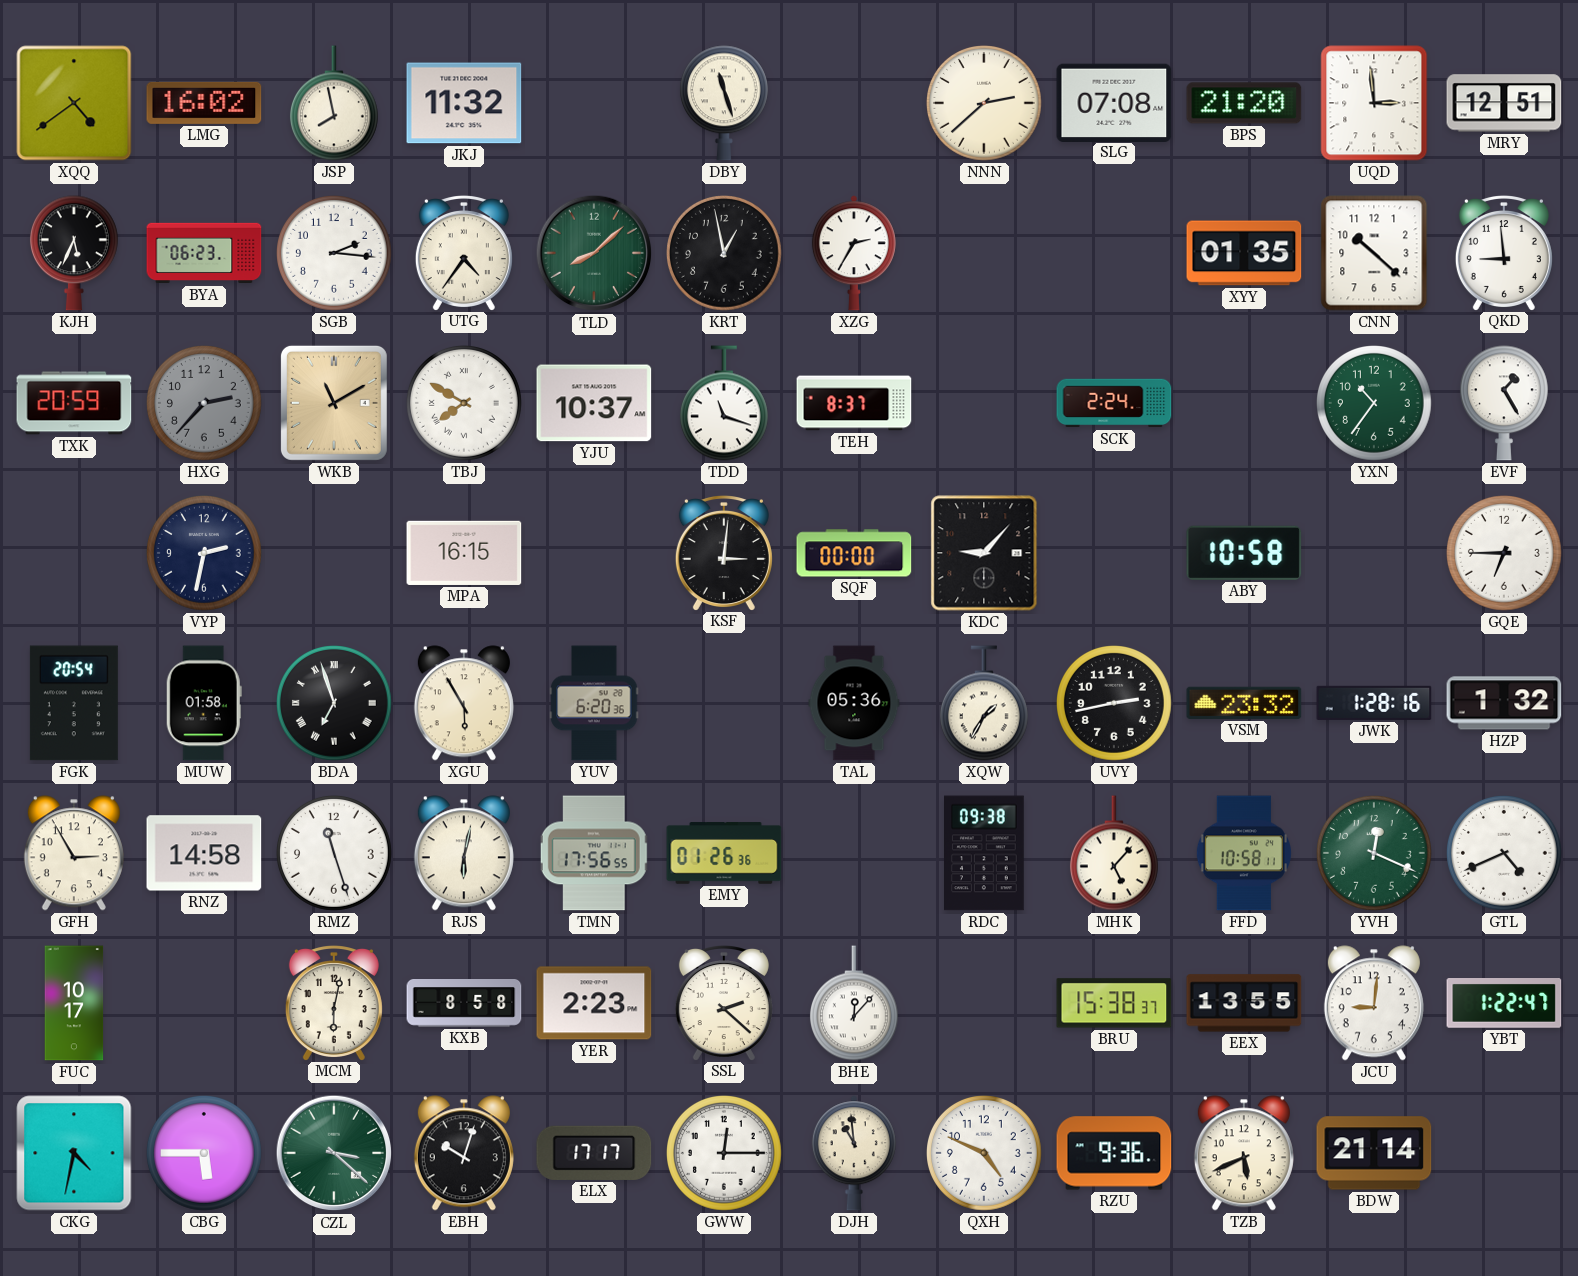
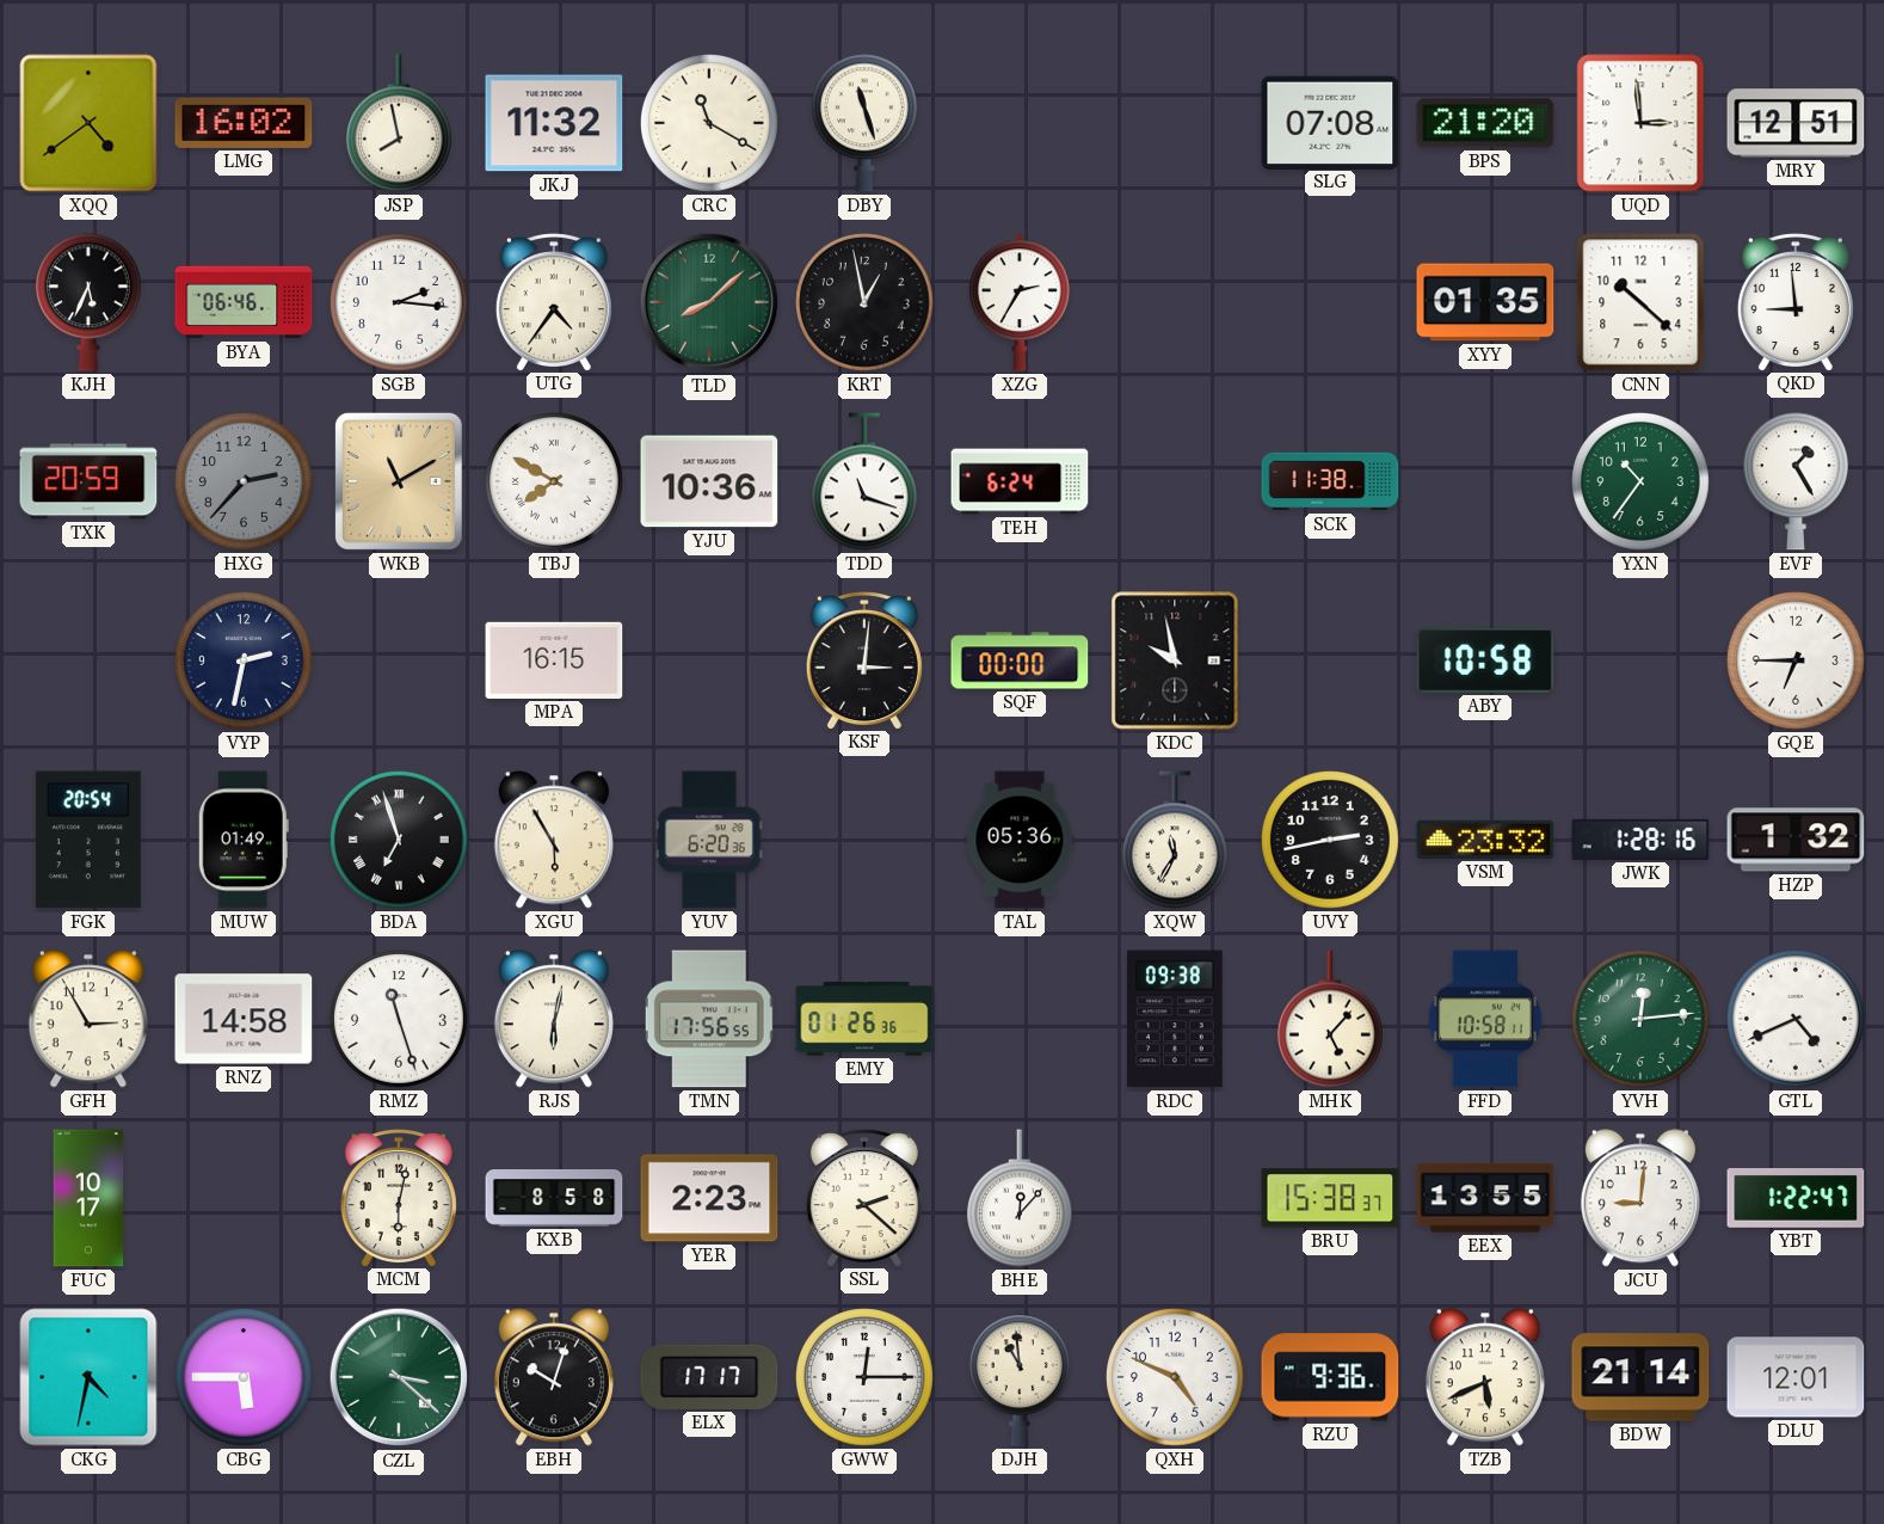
CRC: none -> 11:20 (710, 124)
NNN: 2:38 -> none (985, 104)
BYA: 06:23 -> 06:46 (244, 302)
YJU: 10:37 -> 10:36 (709, 481)
TEH: 8:37 -> 6:24 (1020, 481)
SCK: 2:24 -> 11:38 (1330, 481)
KDC: 9:07 -> 9:58 (1175, 660)
MUW: 01:58 -> 01:49 (244, 840)
XQW: 1:35 -> 11:35 (1175, 840)
YVH: 12:19 -> 12:14 (1642, 1020)
DLU: none -> 12:01 (1796, 1377)
